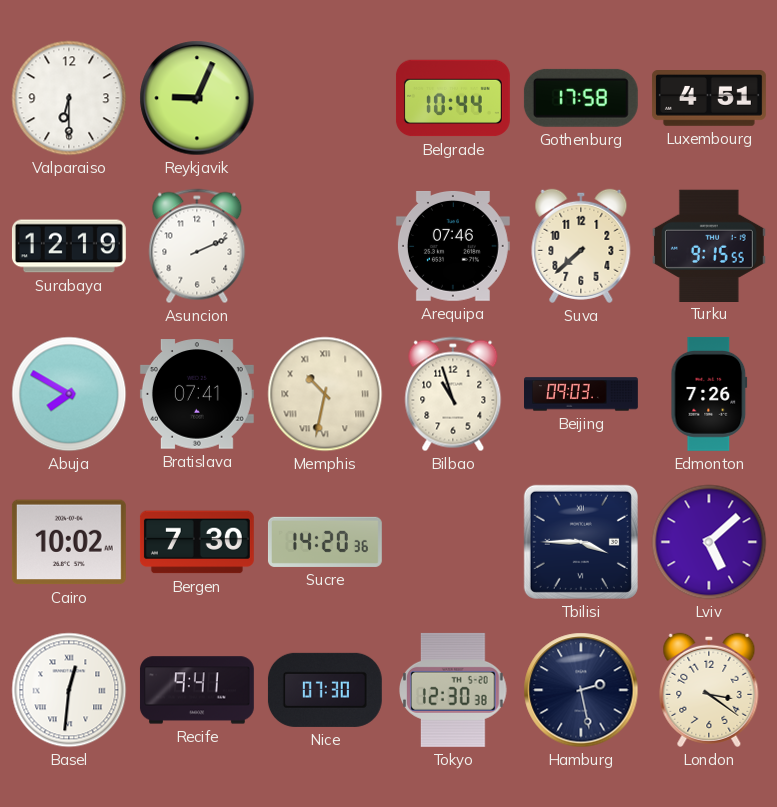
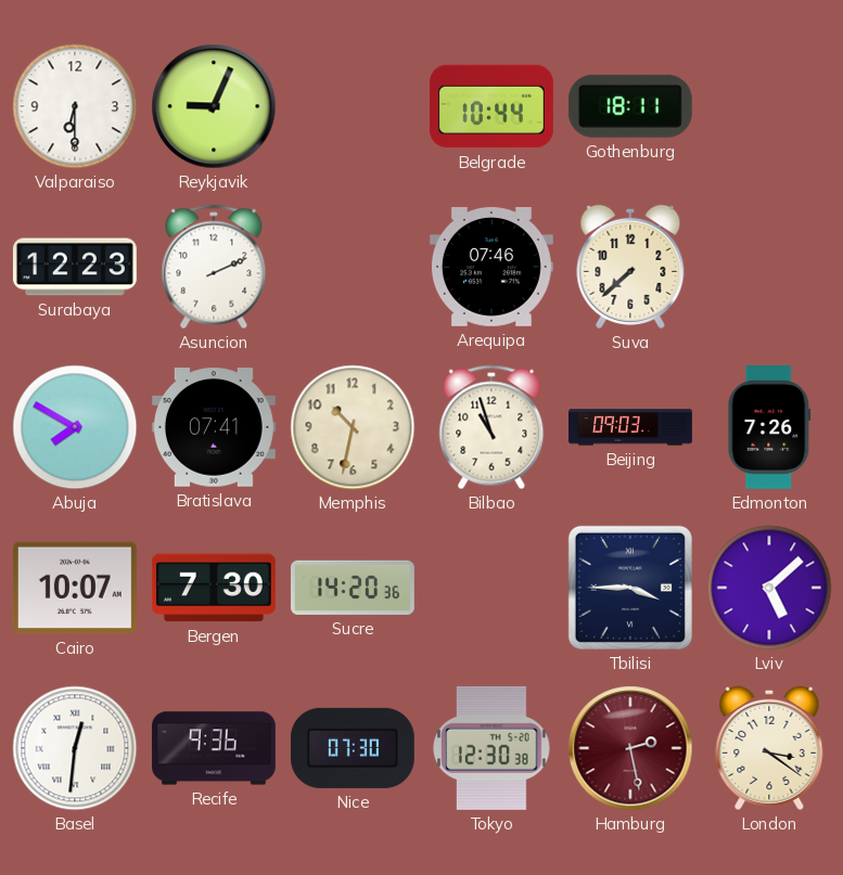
Gothenburg: 17:58 -> 18:11 (630, 106)
Luxembourg: 4:51 -> none (709, 99)
Surabaya: 12:19 -> 12:23 (75, 267)
Turku: 9:15 -> none (709, 245)
Memphis numerals: Roman -> Arabic (353, 427)
Cairo: 10:02 -> 10:07 (75, 588)
Recife: 9:41 -> 9:36 (214, 748)
Hamburg dial: navy -> burgundy (630, 748)
